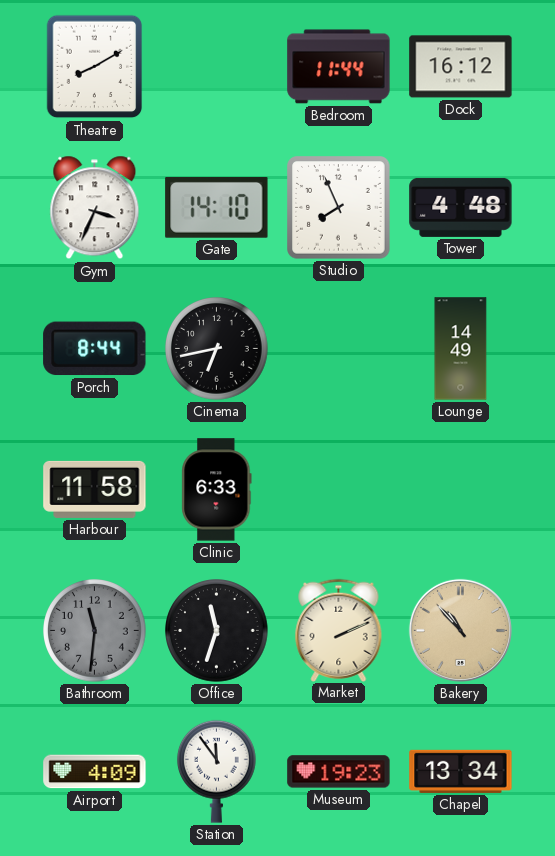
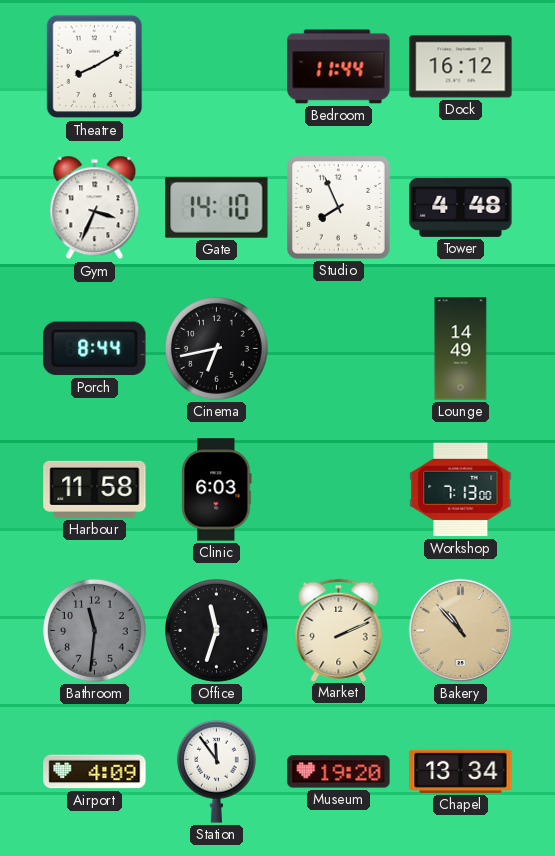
Clinic: 6:33 -> 6:03 (217, 490)
Workshop: none -> 7:13 (461, 490)
Museum: 19:23 -> 19:20 (339, 772)
